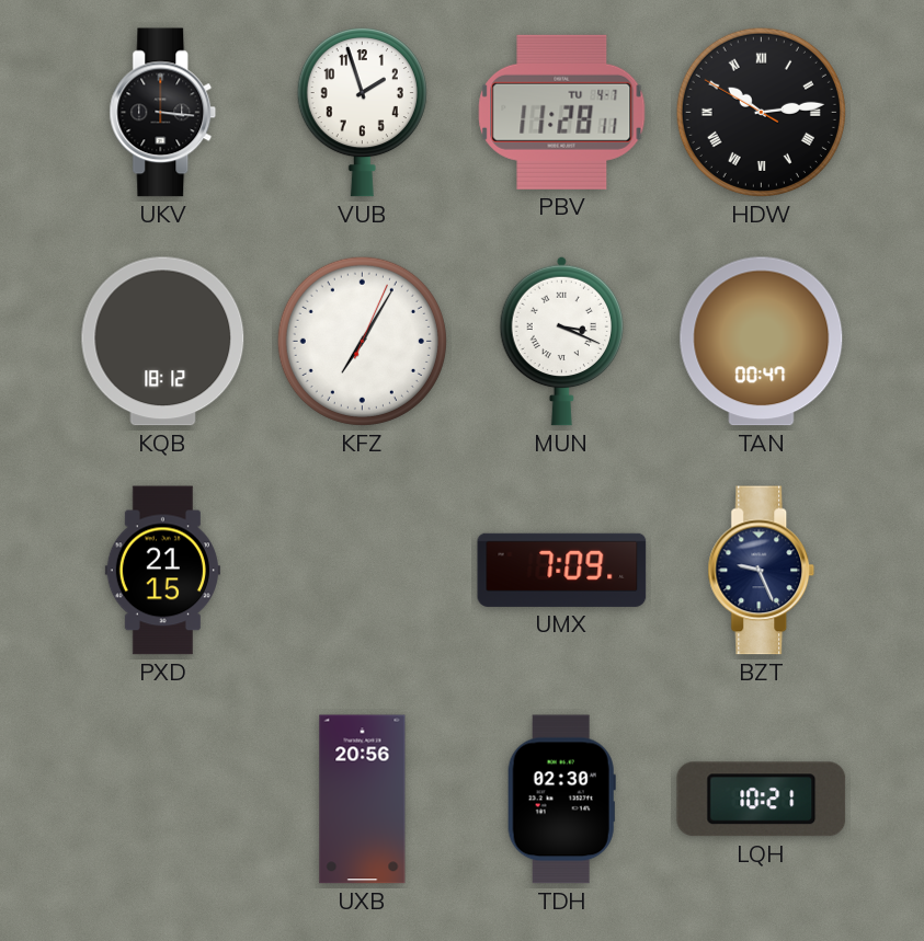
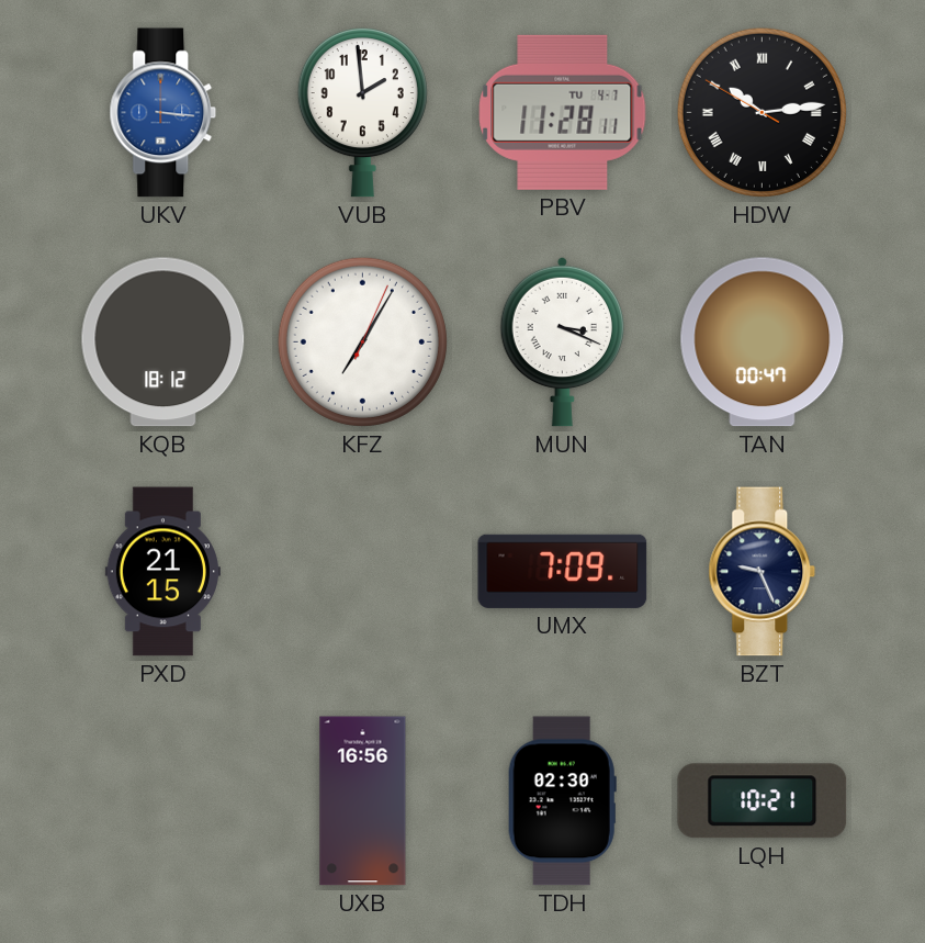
UKV dial: black -> blue (163, 113)
VUB: 1:57 -> 1:59 (362, 112)
UXB: 20:56 -> 16:56 (363, 801)
